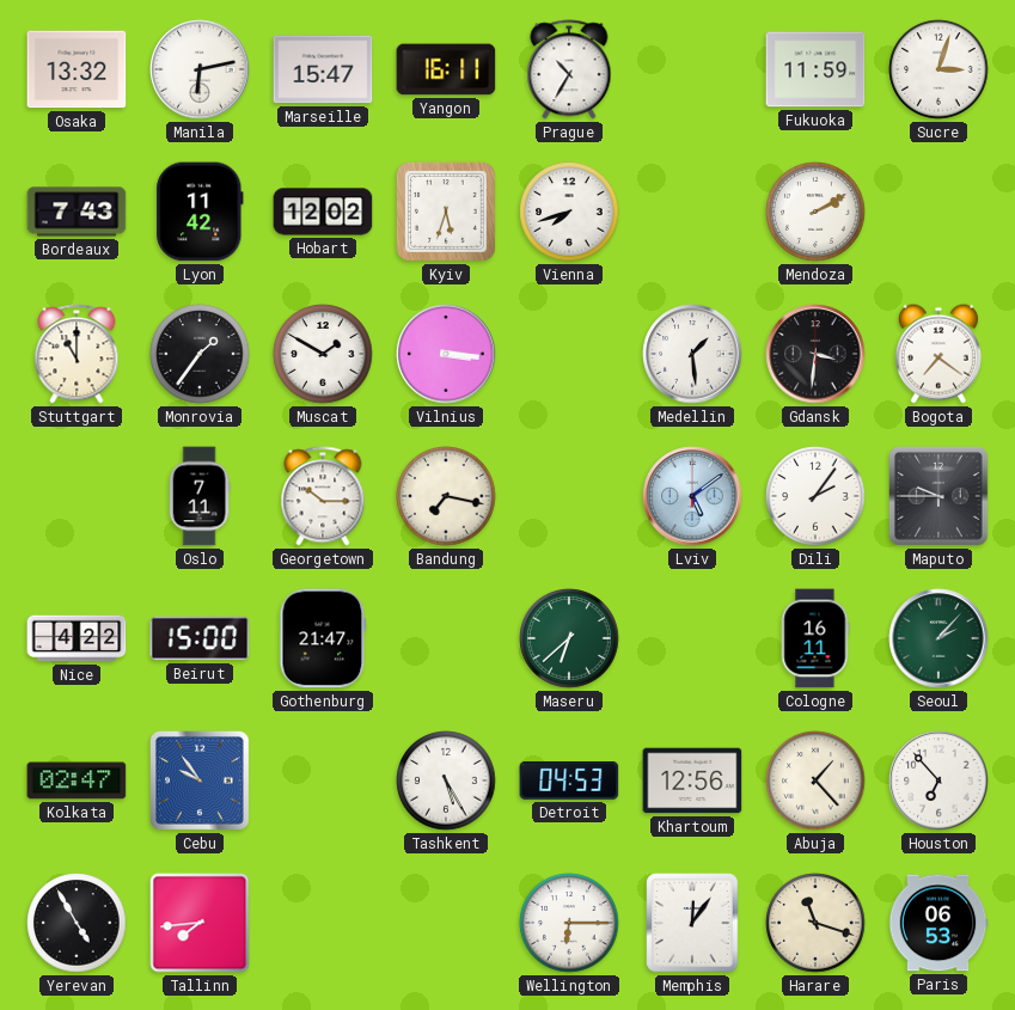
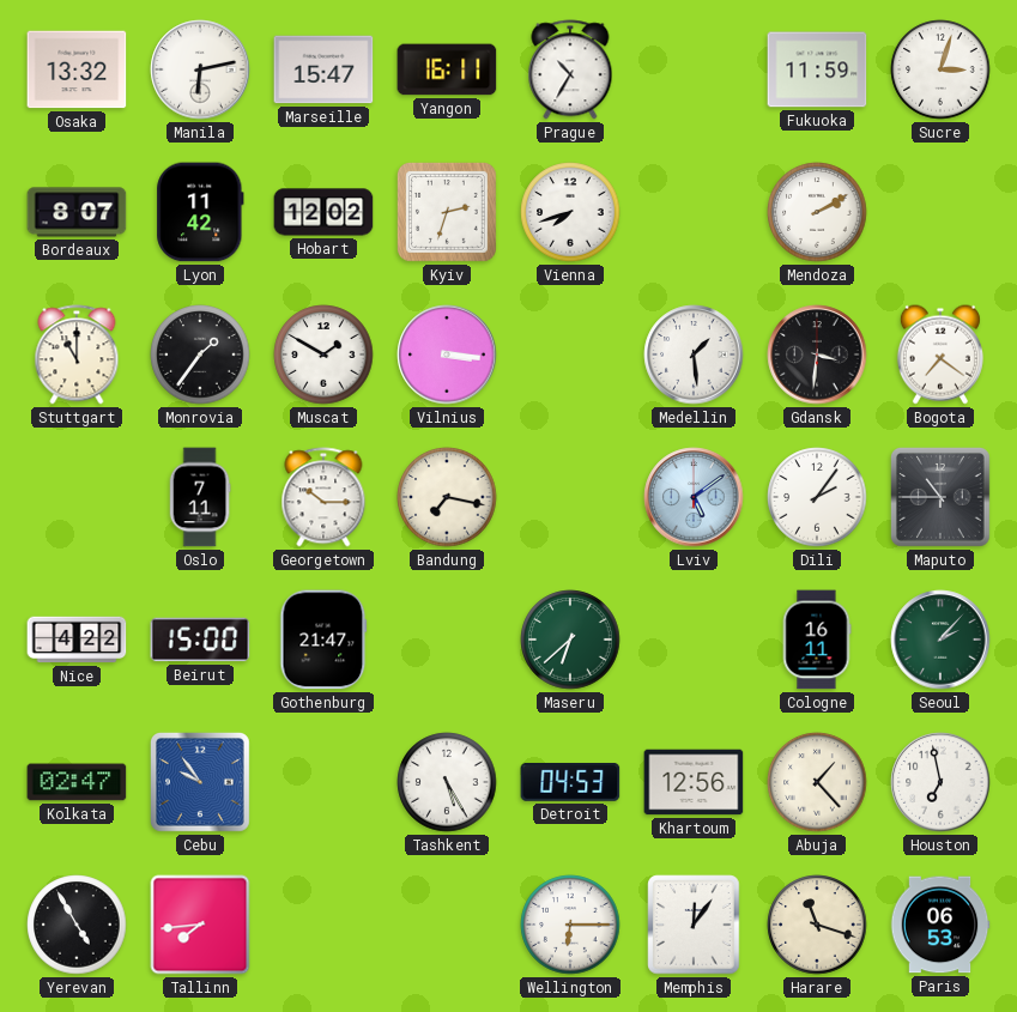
Bordeaux: 7:43 -> 8:07 (77, 212)
Kyiv: 5:33 -> 2:33 (447, 212)
Maputo: 9:45 -> 10:45 (940, 497)
Houston: 6:53 -> 6:58 (940, 782)
